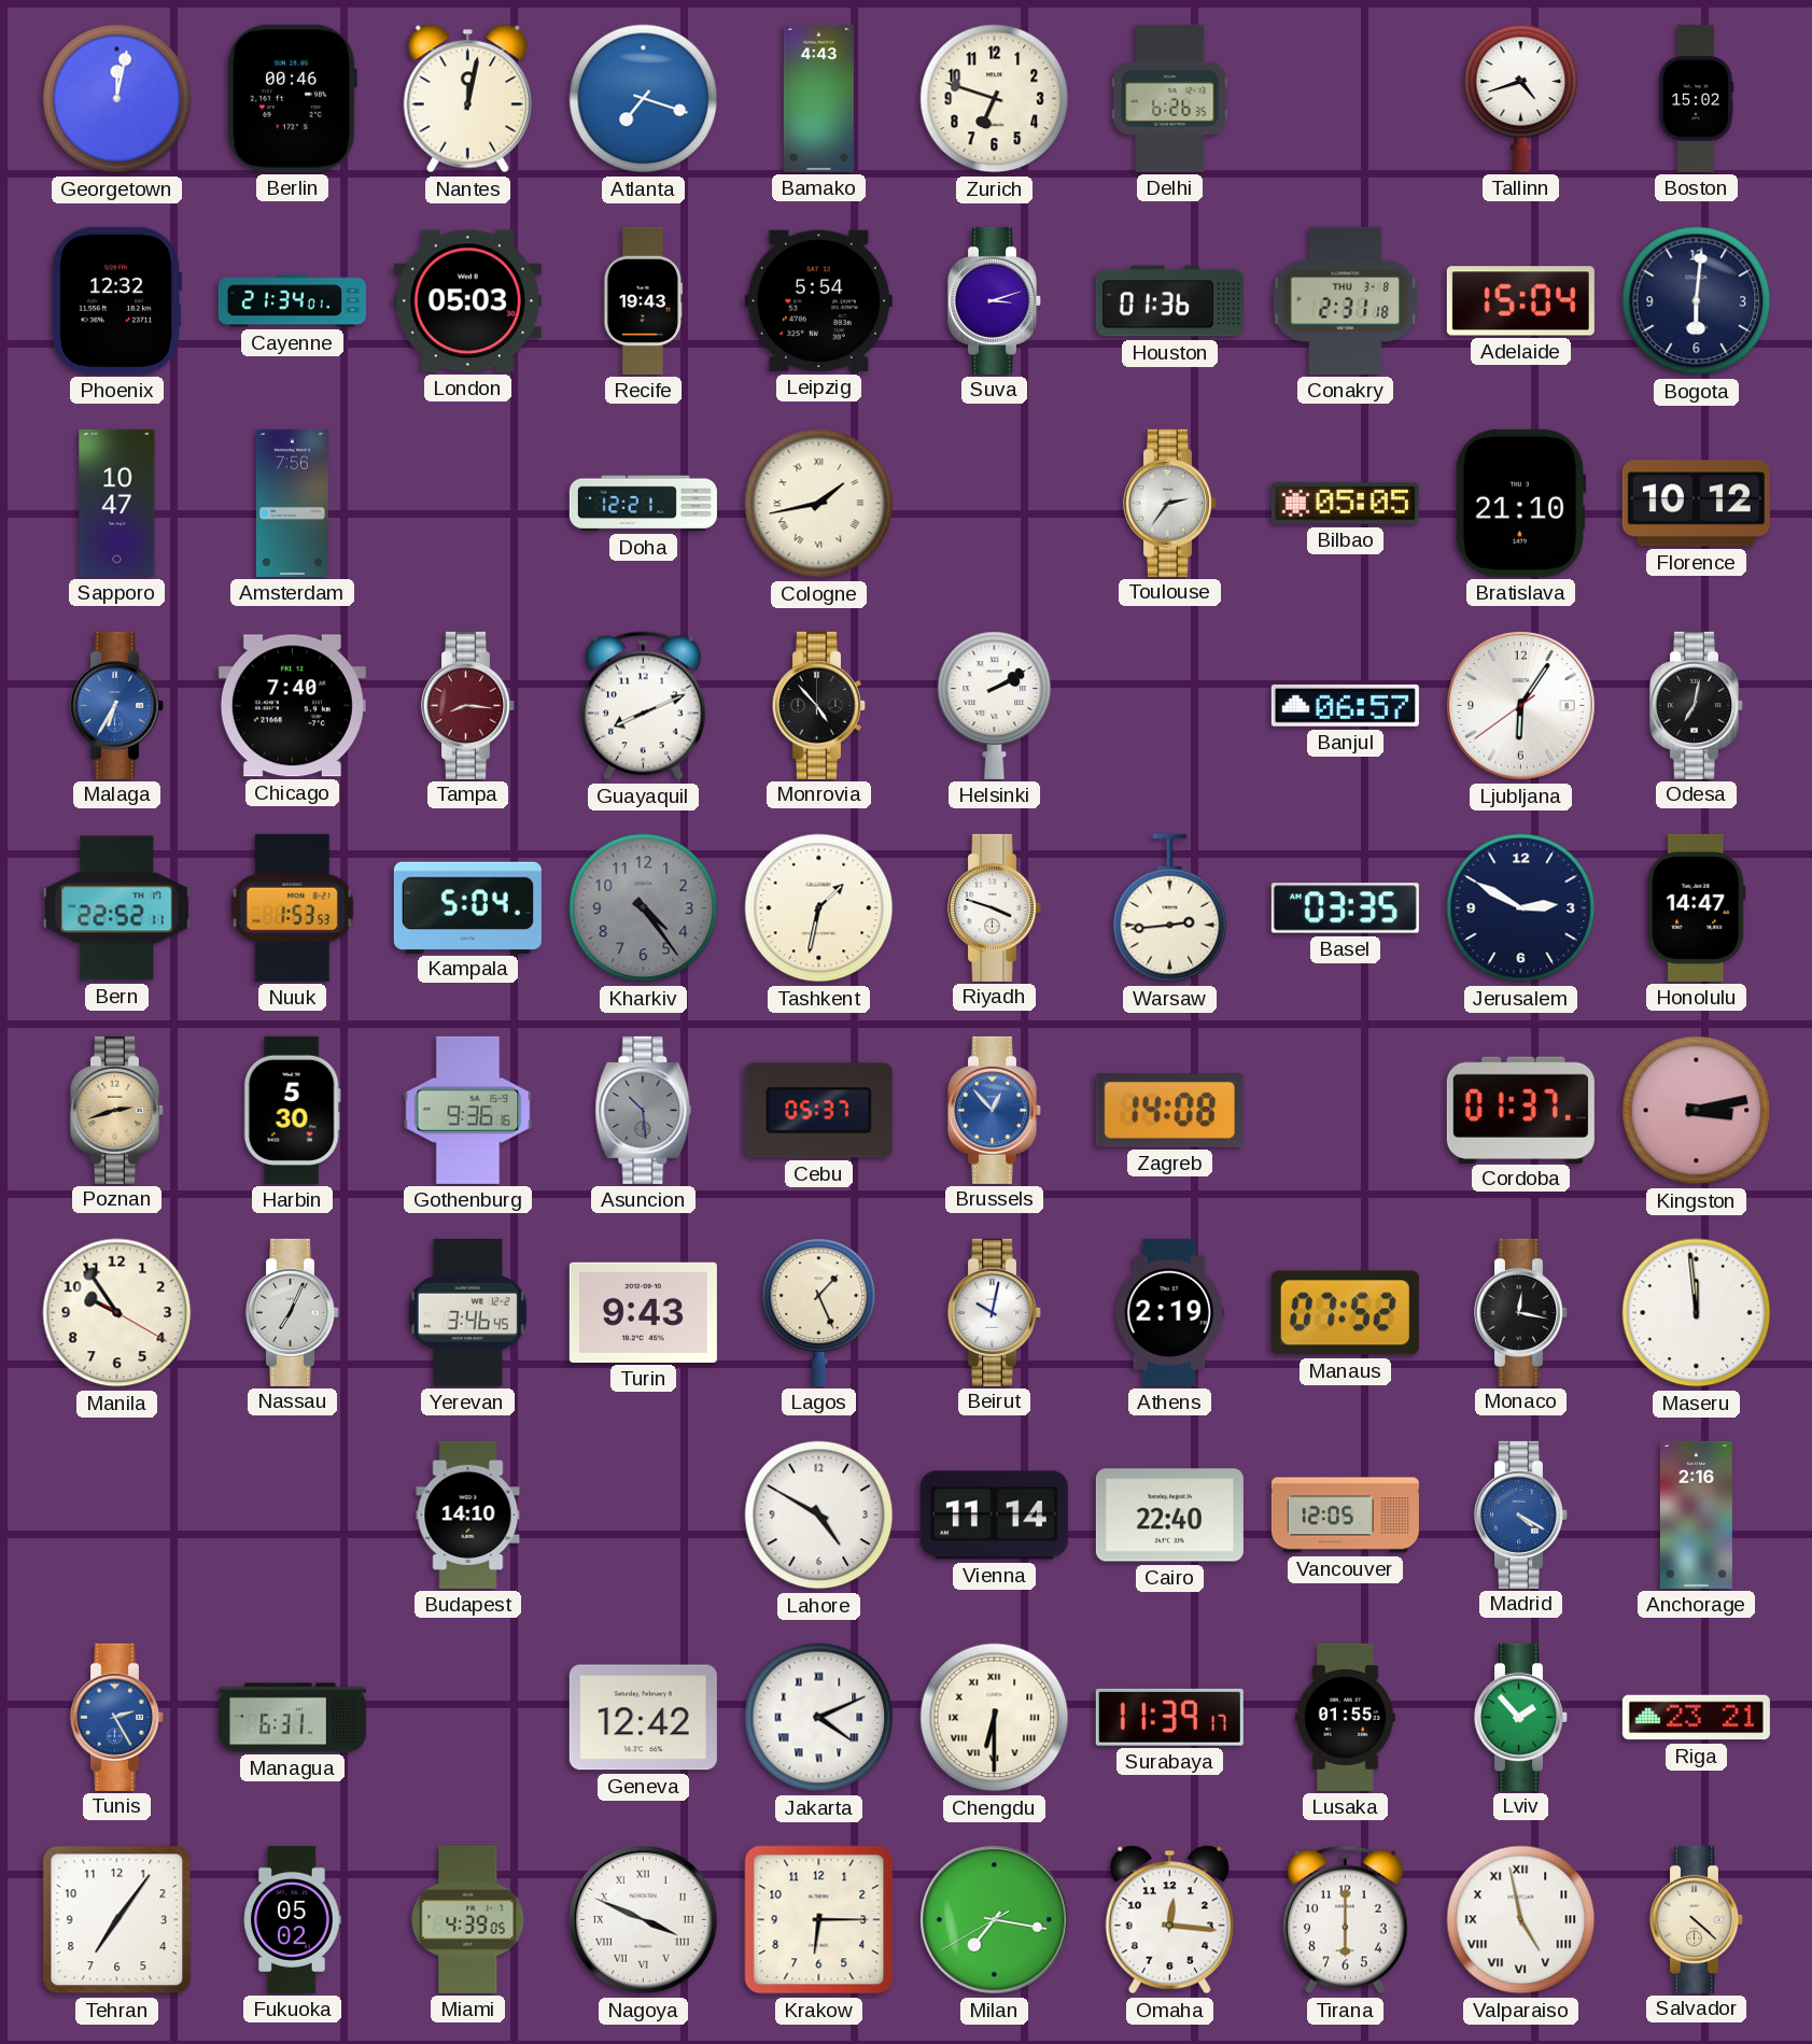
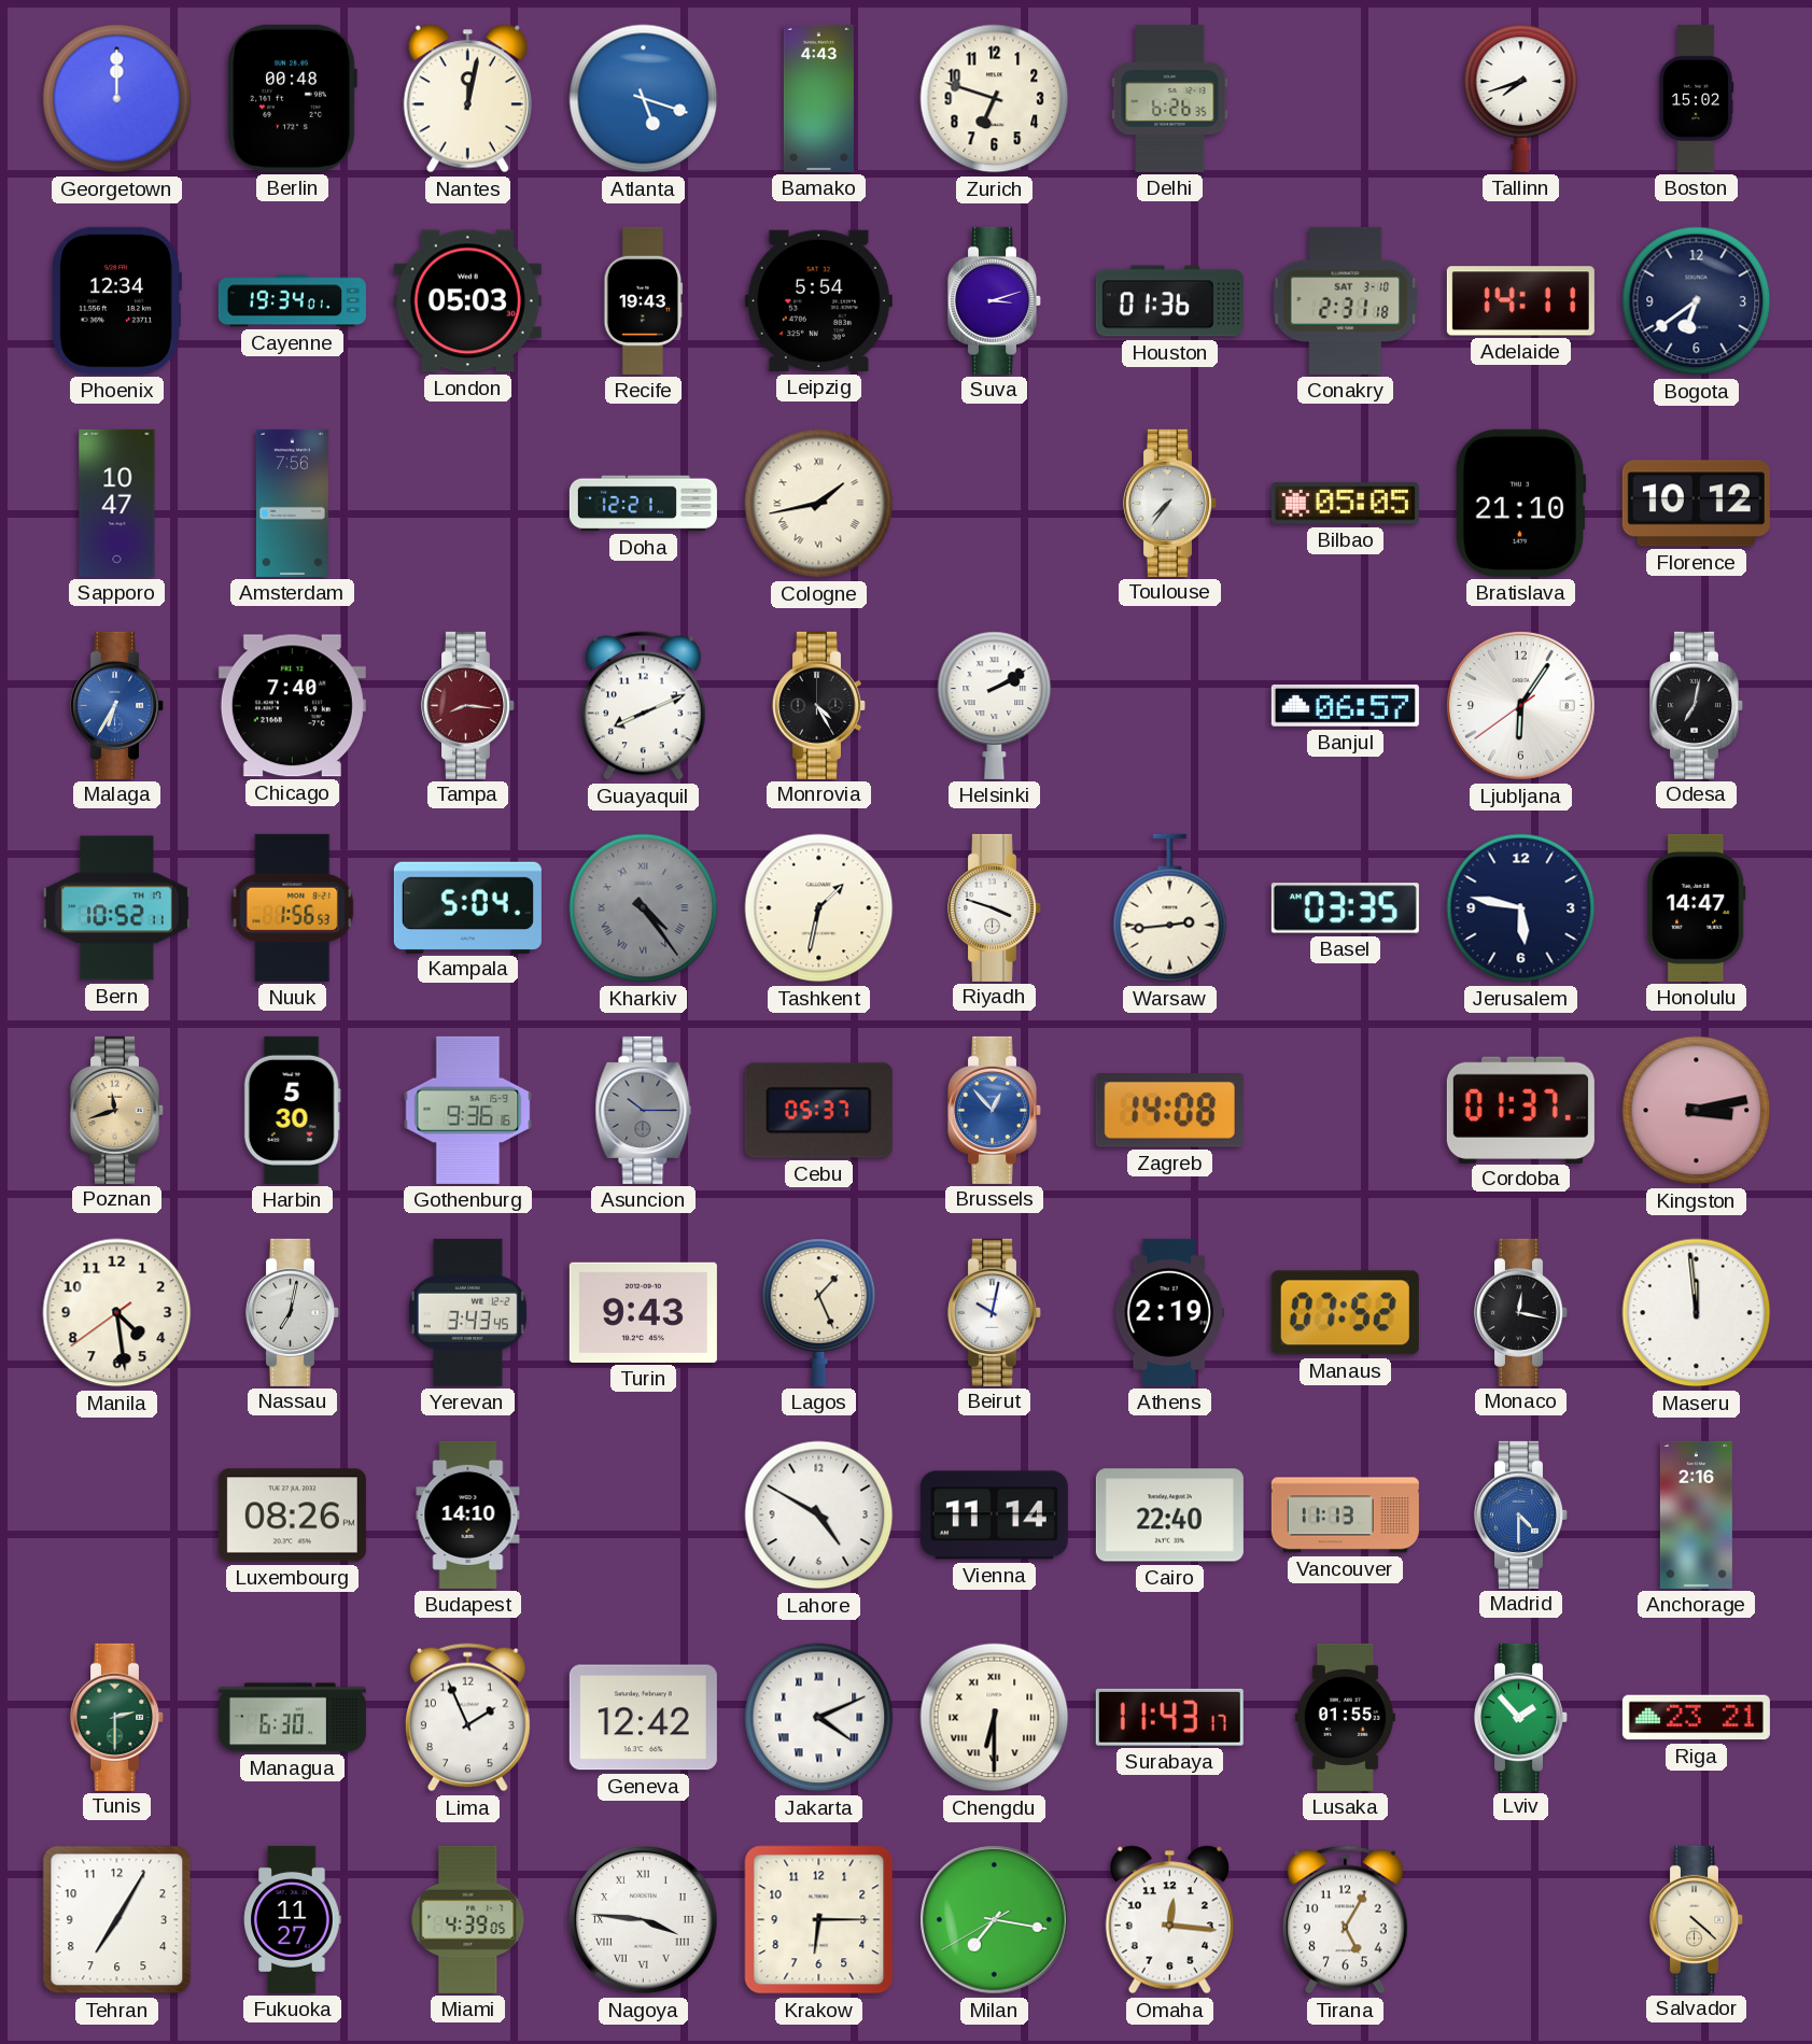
Georgetown: 12:02 -> 12:00 (117, 99)
Berlin: 00:46 -> 00:48 (292, 98)
Atlanta: 7:18 -> 5:18 (644, 99)
Tallinn: 4:42 -> 7:42 (1521, 98)
Phoenix: 12:32 -> 12:34 (117, 300)
Cayenne: 21:34 -> 19:34 (292, 301)
Conakry date: THU 3-8 -> SAT 3-10 (1346, 300)
Adelaide: 15:04 -> 14:11 (1520, 301)
Bogota: 6:01 -> 6:39 (1697, 301)
Toulouse: 2:36 -> 7:36 (1170, 503)
Monrovia: 4:53 -> 4:25 (819, 705)
Bern: 22:52 -> 10:52 (116, 908)
Nuuk: 1:53 -> 1:56 (293, 907)
Kharkiv numerals: Arabic -> Roman (644, 908)
Jerusalem: 2:50 -> 5:47 (1521, 908)
Poznan: 2:42 -> 11:42 (117, 1110)
Asuncion: 10:29 -> 10:15 (644, 1110)
Manila: 9:54 -> 4:28 (117, 1313)
Nassau: 7:04 -> 7:02 (293, 1312)
Yerevan: 3:46 -> 3:43 (467, 1312)
Luxembourg: none -> 08:26 (292, 1516)
Vancouver: 12:05 -> 11:13 (1345, 1516)
Madrid: 4:20 -> 4:30 (1521, 1514)
Tunis: 2:25 -> 2:30 (117, 1717)
Tunis dial: blue -> green (117, 1717)
Managua: 6:31 -> 6:30 (292, 1718)
Lima: none -> 1:56 (468, 1718)
Surabaya: 11:39 -> 11:43 (1169, 1717)
Tehran: 7:06 -> 7:05 (117, 1920)
Fukuoka: 05:02 -> 11:27 (293, 1919)
Nagoya: 3:49 -> 3:46 (644, 1920)
Tirana: 6:00 -> 5:05 (1346, 1920)
Valparaiso: 4:58 -> none (1521, 1920)
